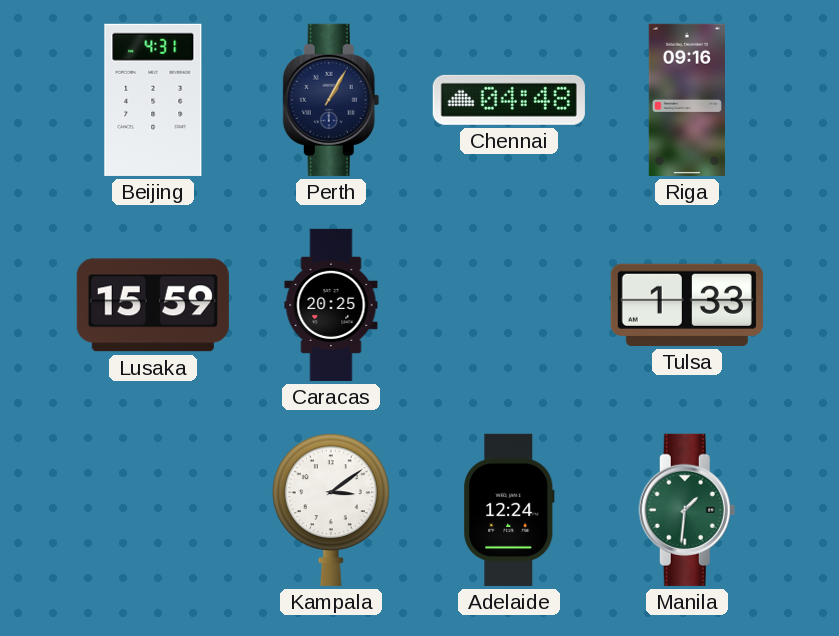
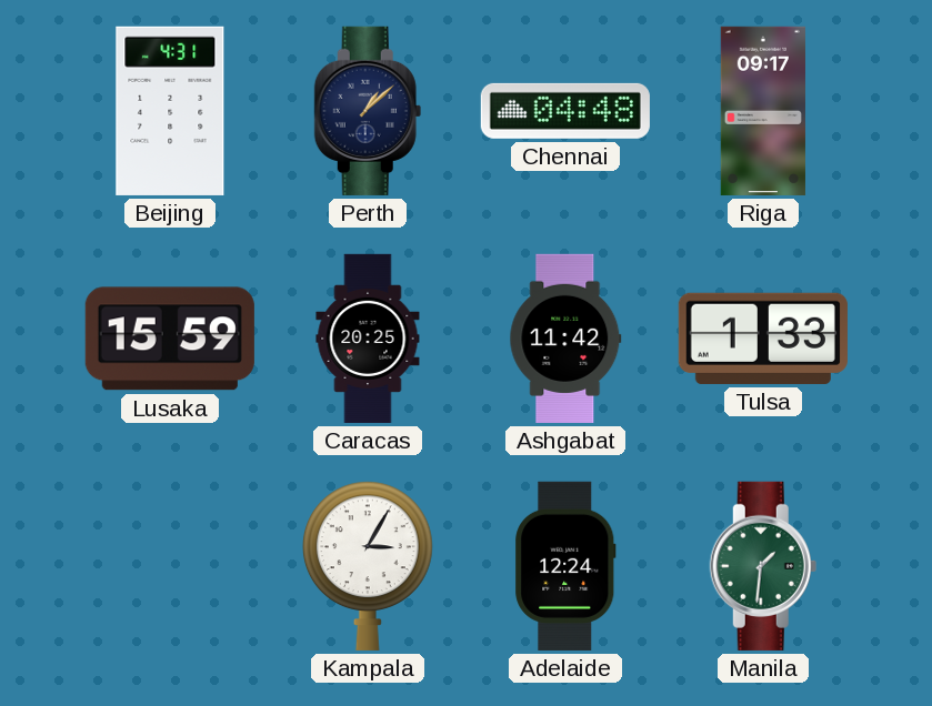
Perth: 1:05 -> 1:08 (368, 111)
Riga: 09:16 -> 09:17 (763, 111)
Ashgabat: none -> 11:42 (565, 339)
Kampala: 3:09 -> 3:05 (368, 566)
